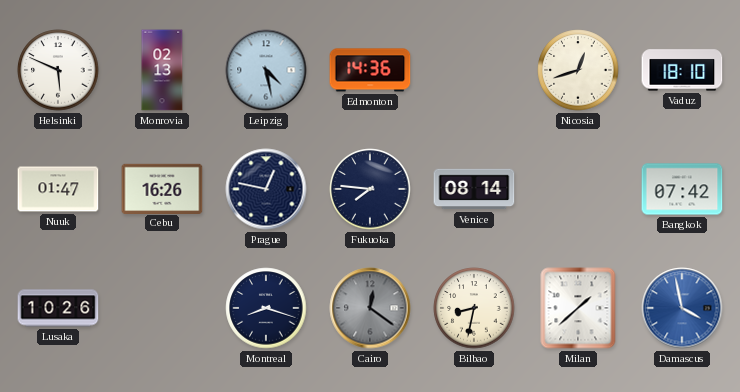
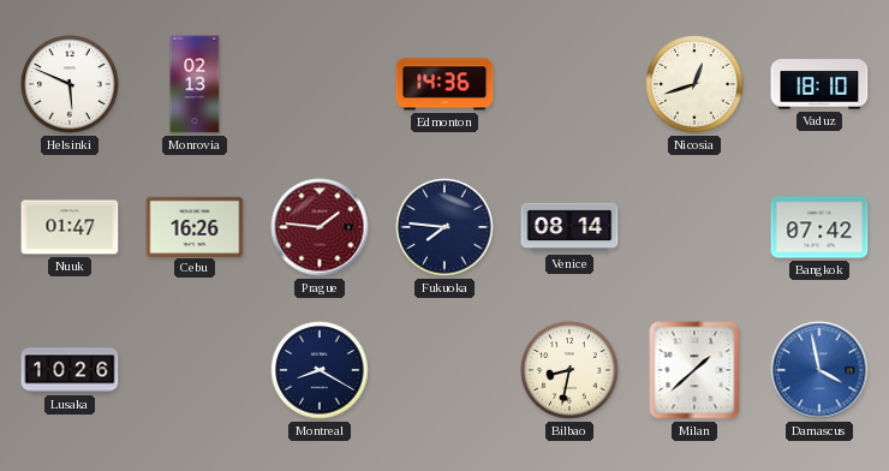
Leipzig: 4:28 -> none (266, 70)
Prague: 12:47 -> 1:46 (320, 227)
Prague dial: navy -> burgundy (320, 227)
Montreal: 8:18 -> 8:20 (320, 370)
Cairo: 12:21 -> none (370, 308)
